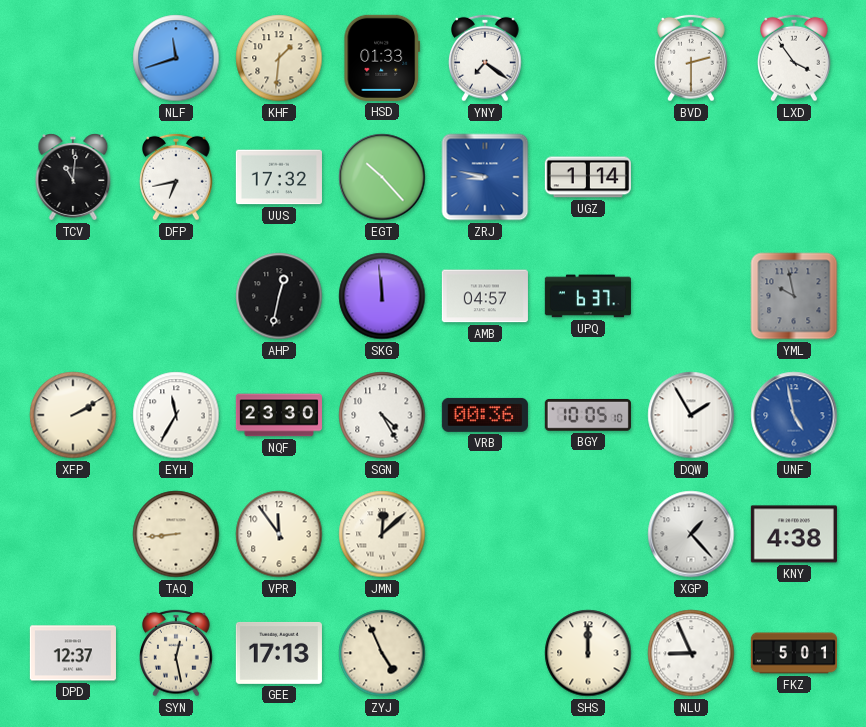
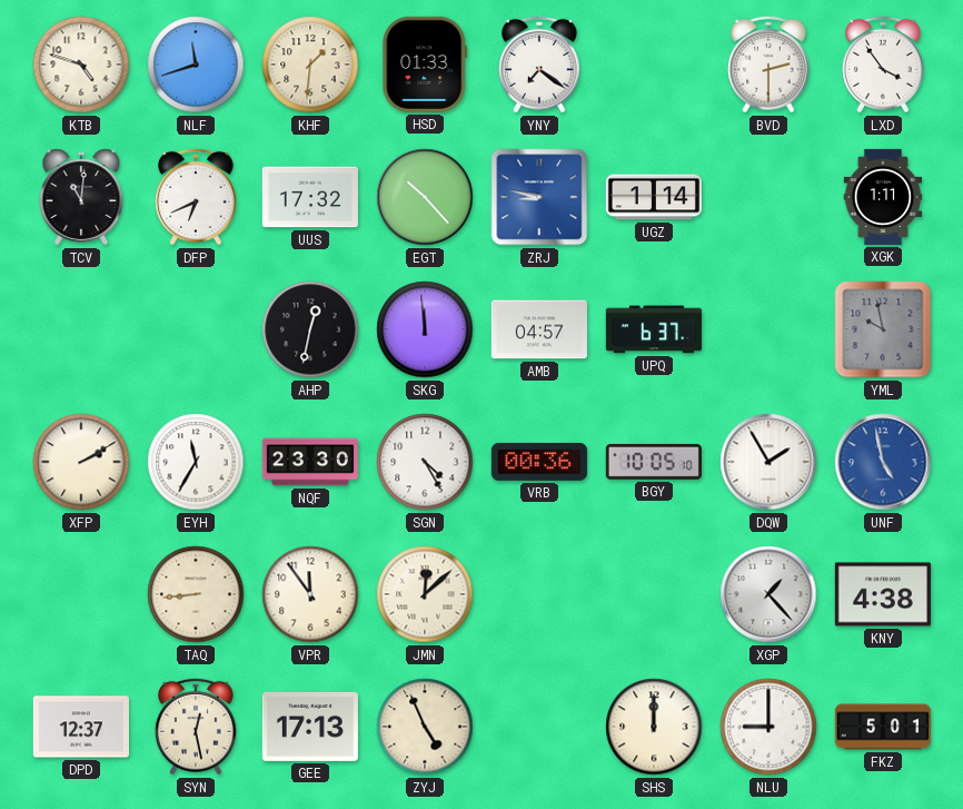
KTB: none -> 4:48 (81, 65)
DFP: 6:43 -> 6:41 (197, 197)
XGK: none -> 1:11 (883, 197)
NLU: 8:56 -> 9:00 (768, 727)
